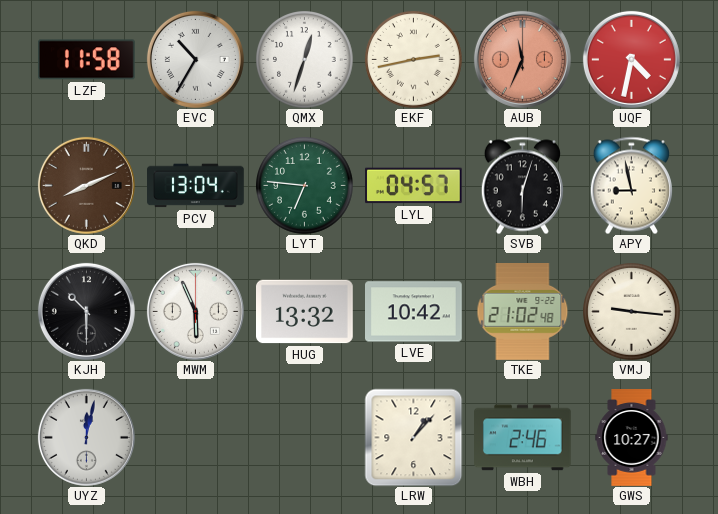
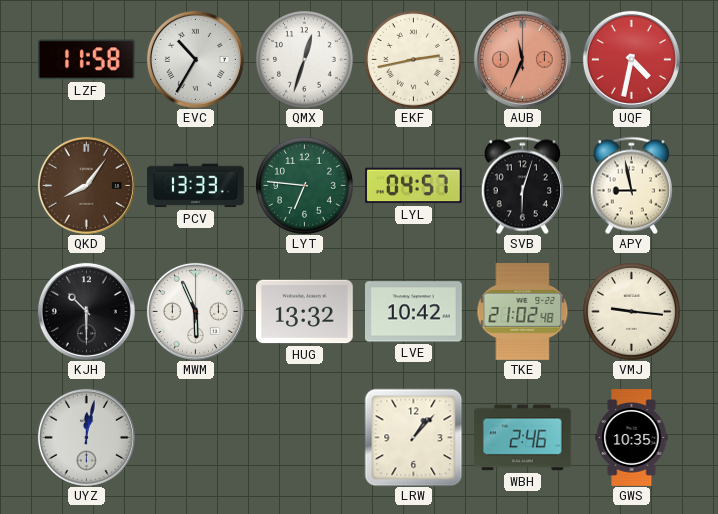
QKD: 8:11 -> 8:06 (86, 185)
PCV: 13:04 -> 13:33 (196, 186)
GWS: 10:27 -> 10:35 (632, 438)
